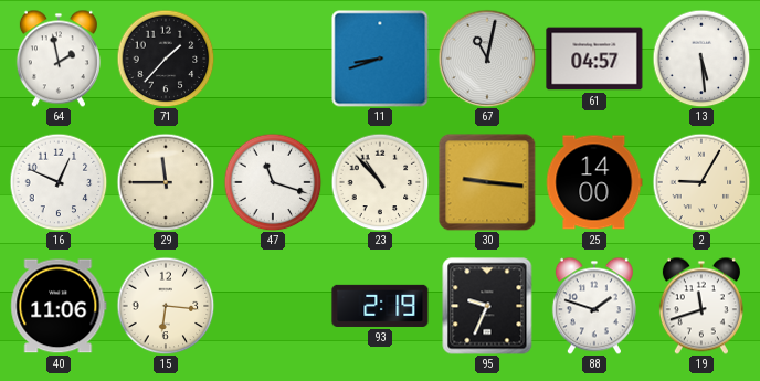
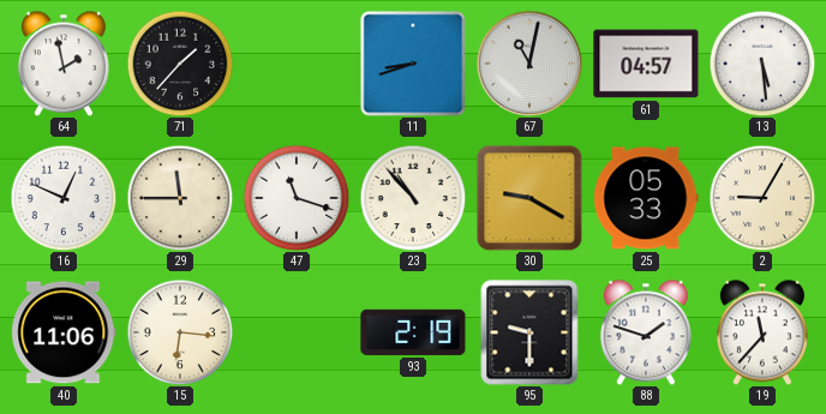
30: 9:16 -> 9:20 (529, 198)
25: 14:00 -> 05:33 (646, 198)
95: 9:34 -> 9:30 (529, 332)
19: 11:42 -> 11:37 (762, 332)
